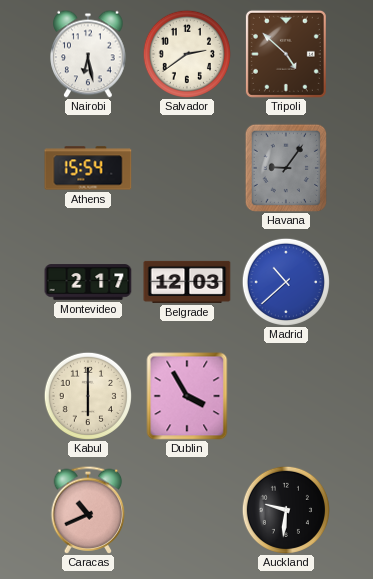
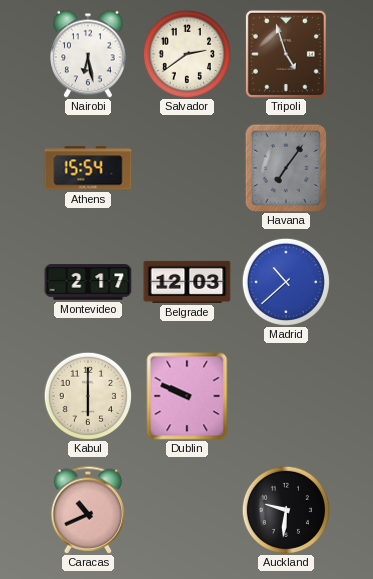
Tripoli: 4:52 -> 4:57 (286, 54)
Havana: 9:06 -> 7:06 (285, 167)
Dublin: 3:55 -> 9:49 (187, 396)
